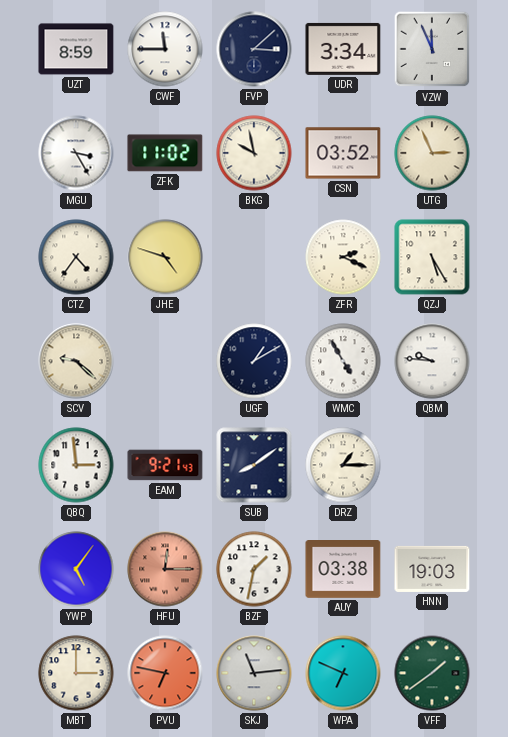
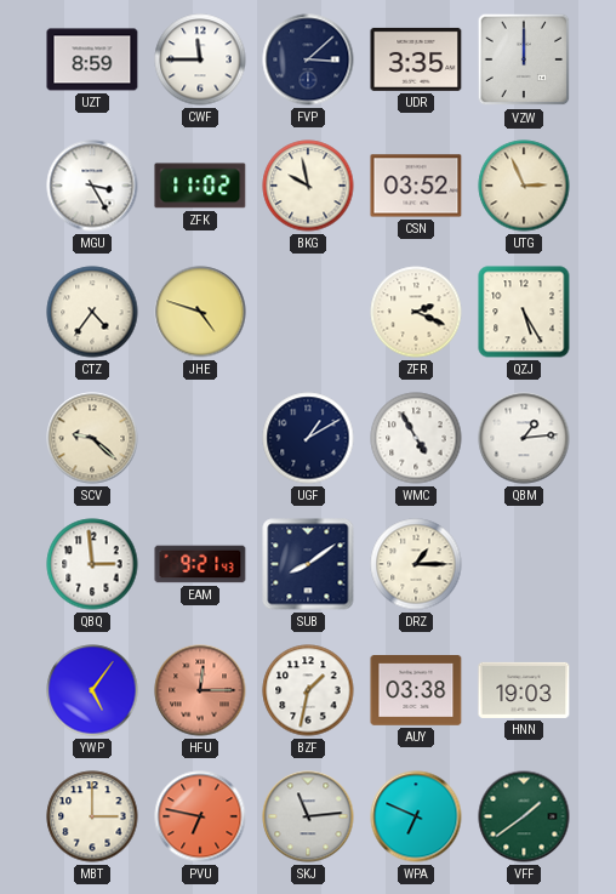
UDR: 3:34 -> 3:35 (416, 59)
VZW: 11:56 -> 12:00 (524, 59)
QBM: 9:46 -> 1:14 (524, 438)
